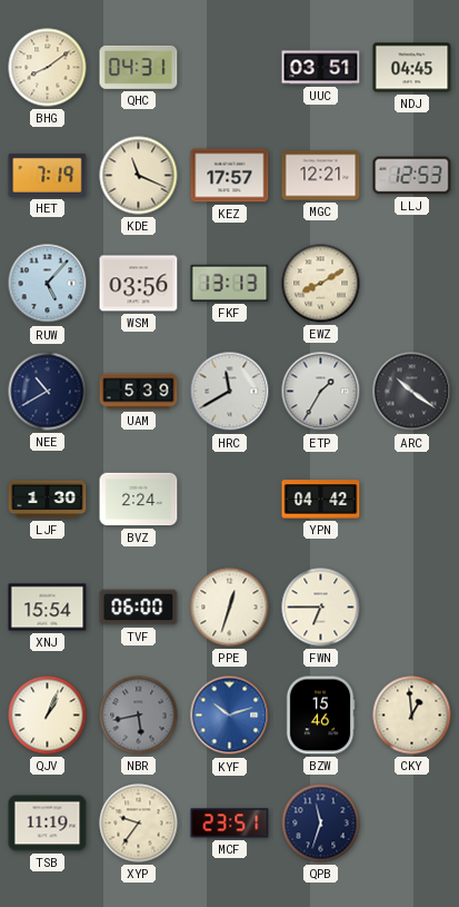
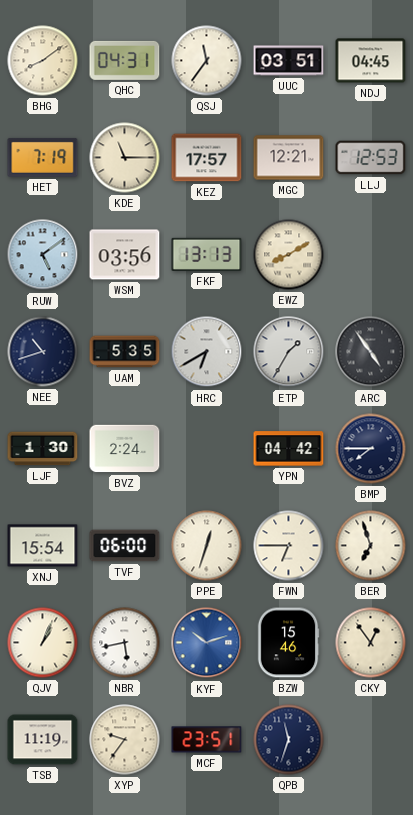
QSJ: none -> 11:36 (207, 61)
KDE: 11:19 -> 11:15 (125, 158)
RUW: 5:07 -> 5:09 (43, 255)
NEE: 10:40 -> 10:42 (43, 352)
UAM: 5:39 -> 5:35 (125, 352)
HRC: 11:40 -> 6:40 (207, 352)
ARC: 10:21 -> 4:54 (371, 352)
BMP: none -> 7:45 (371, 449)
BER: none -> 6:57 (371, 546)
NBR dial: grey -> white (125, 643)
CKY: 12:59 -> 12:54 (371, 643)
